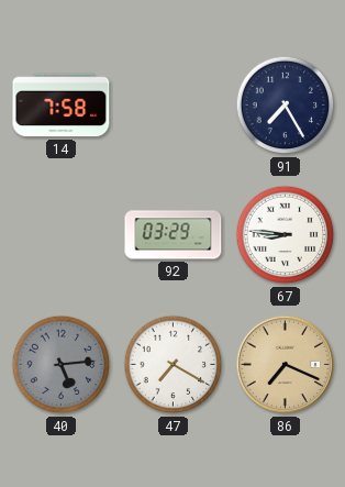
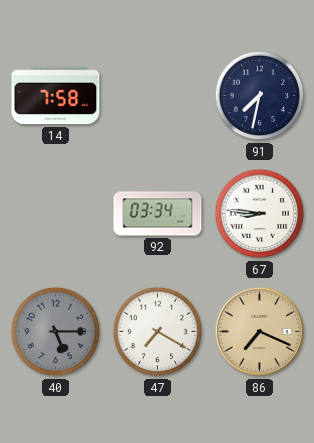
91: 7:25 -> 7:32 (260, 96)
92: 03:29 -> 03:34 (158, 214)
40: 5:14 -> 5:15 (56, 332)
